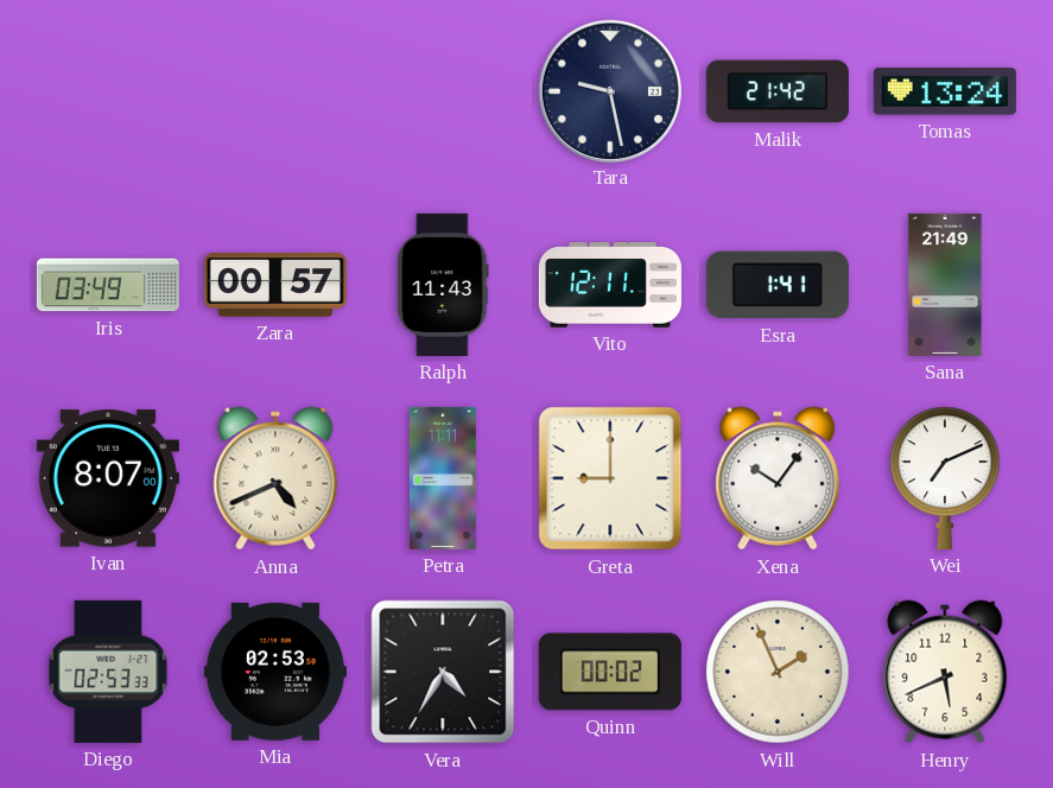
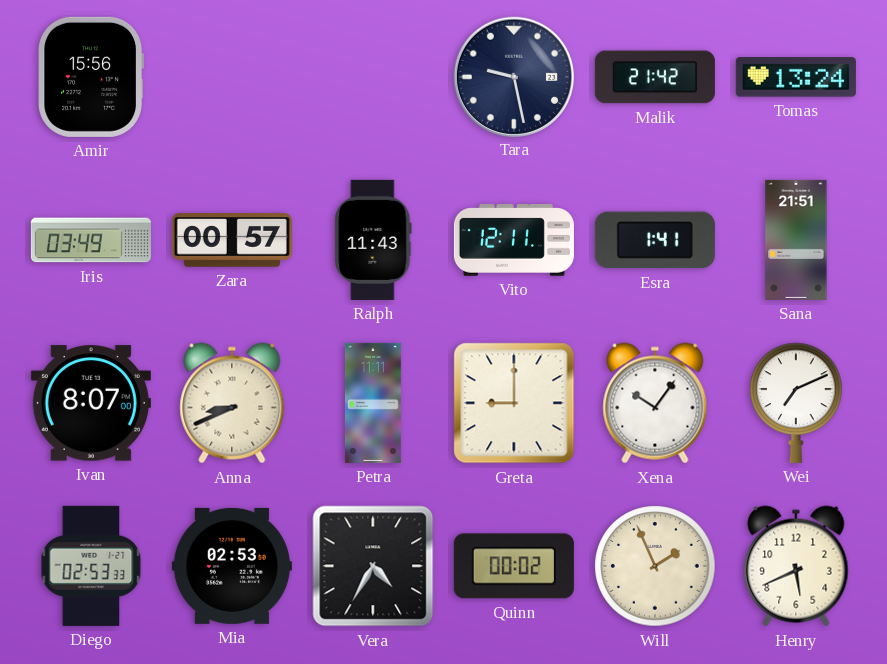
Amir: none -> 15:56 (90, 77)
Sana: 21:49 -> 21:51 (796, 240)
Anna: 4:41 -> 8:41 (232, 403)
